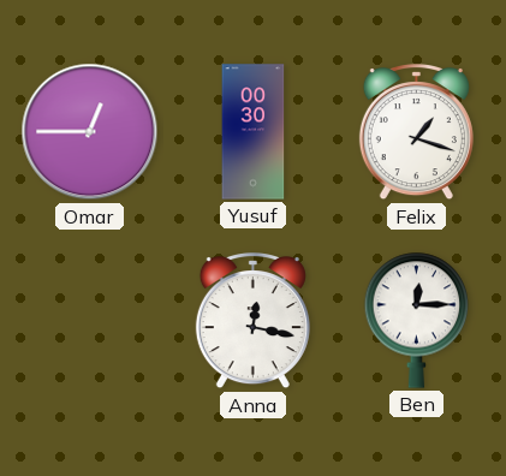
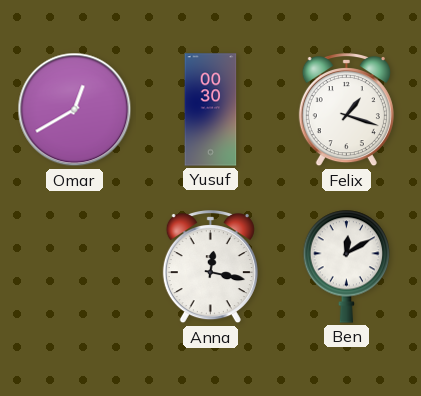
Omar: 12:45 -> 12:40 (75, 110)
Ben: 12:15 -> 12:10 (347, 266)
